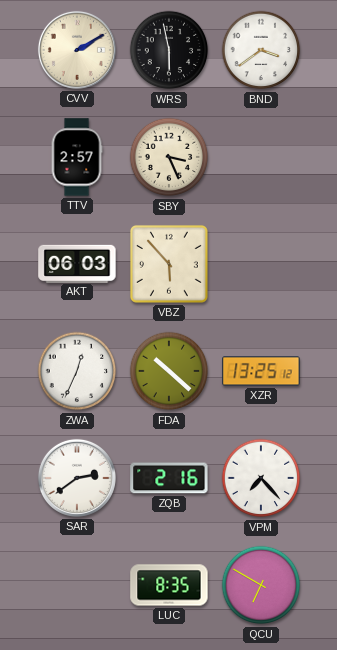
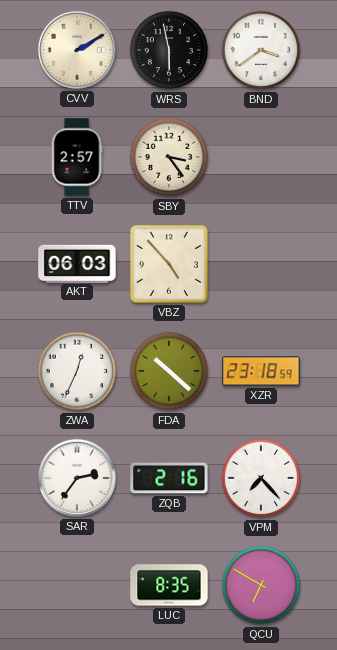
SBY: 3:26 -> 3:24 (169, 157)
VBZ: 5:53 -> 4:53 (169, 264)
XZR: 13:25 -> 23:18 (261, 371)
SAR: 2:39 -> 2:36 (77, 478)
